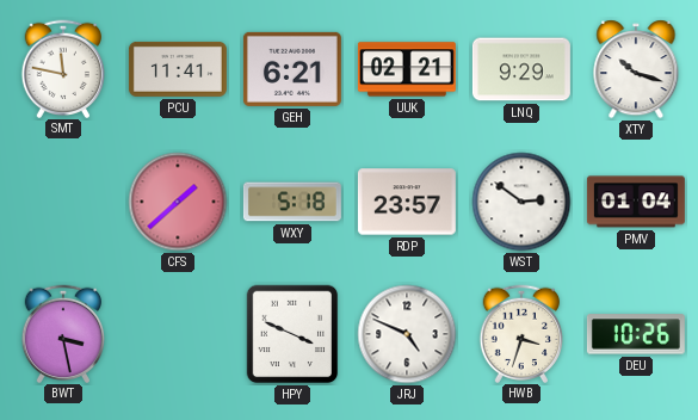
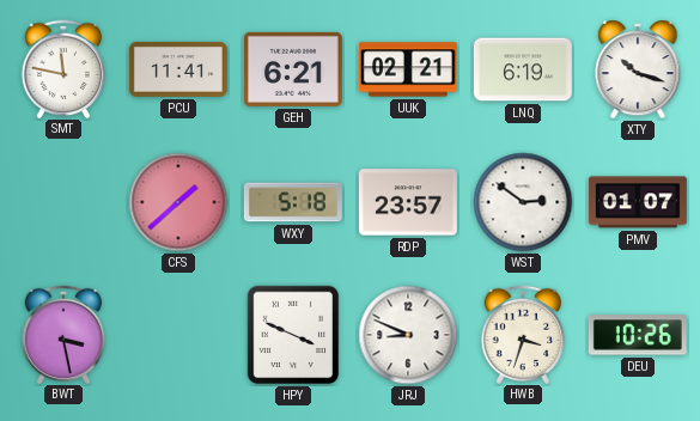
LNQ: 9:29 -> 6:19 (523, 69)
PMV: 01:04 -> 01:07 (638, 202)
JRJ: 4:49 -> 8:49 (408, 335)
